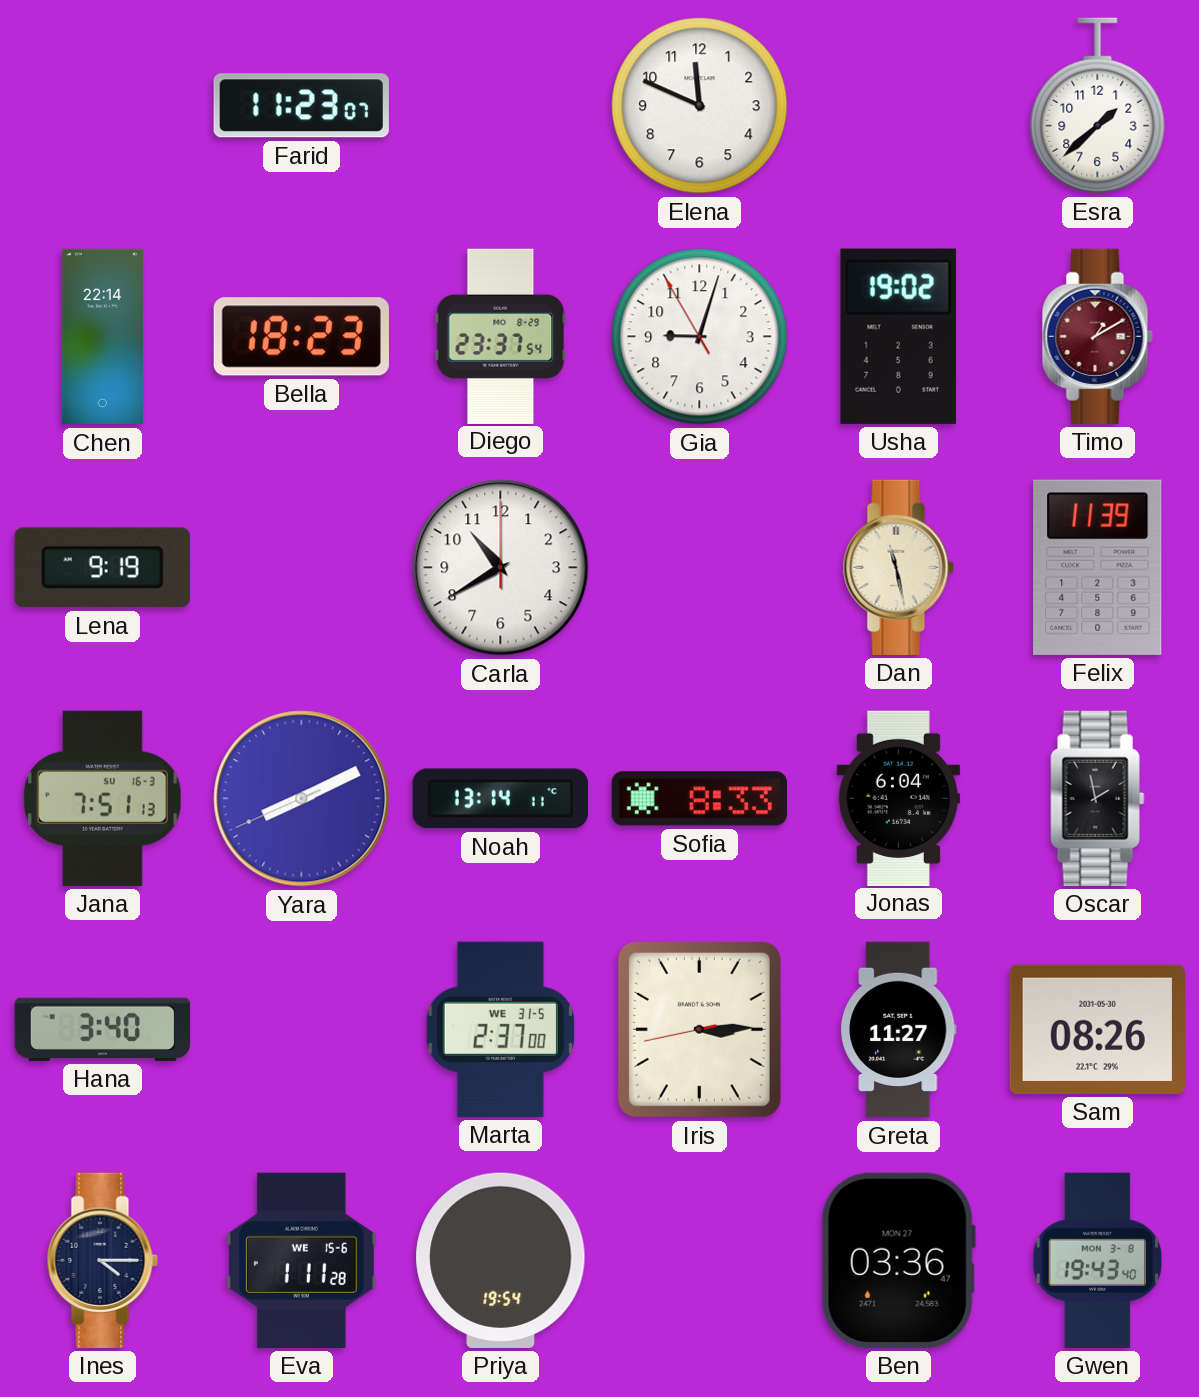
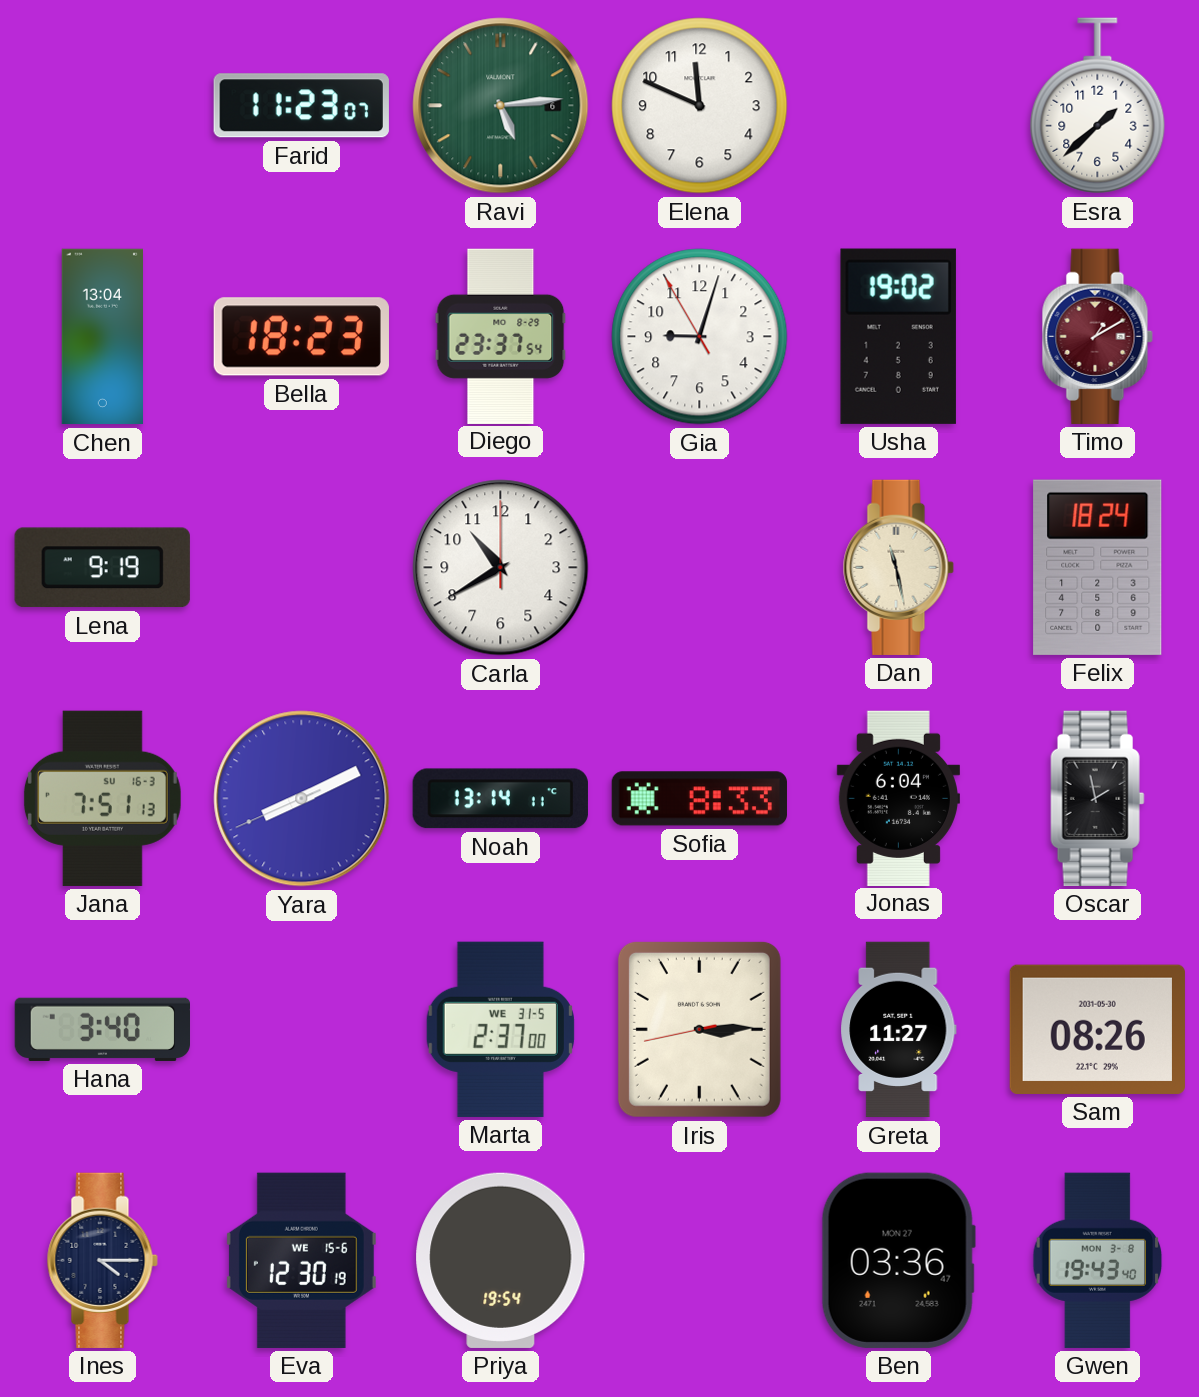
Ravi: none -> 5:14 (501, 106)
Chen: 22:14 -> 13:04 (102, 337)
Felix: 11:39 -> 18:24 (1098, 567)
Eva: 1:11 -> 12:30 (301, 1260)
